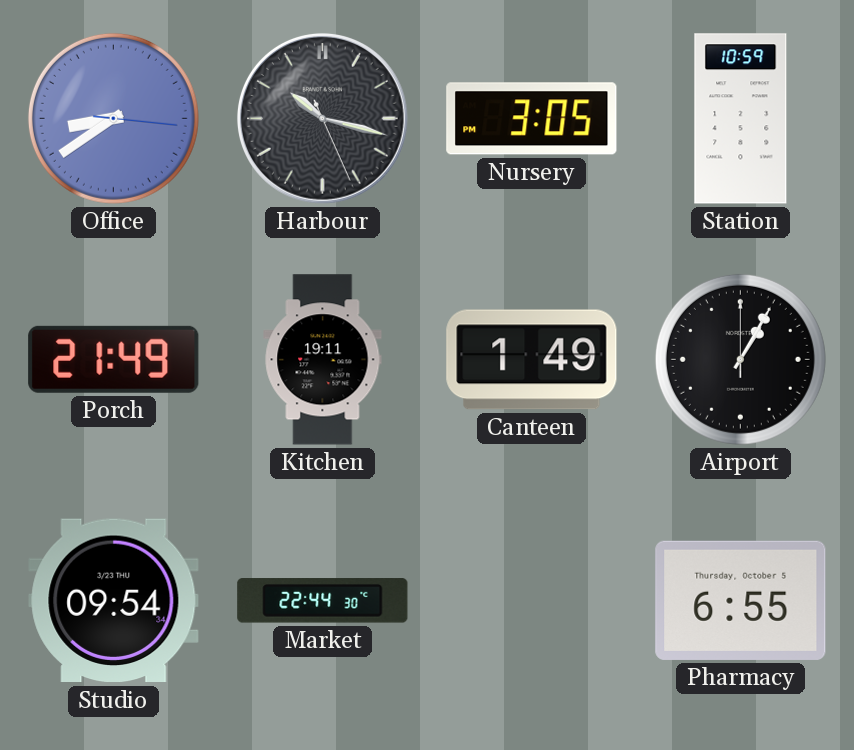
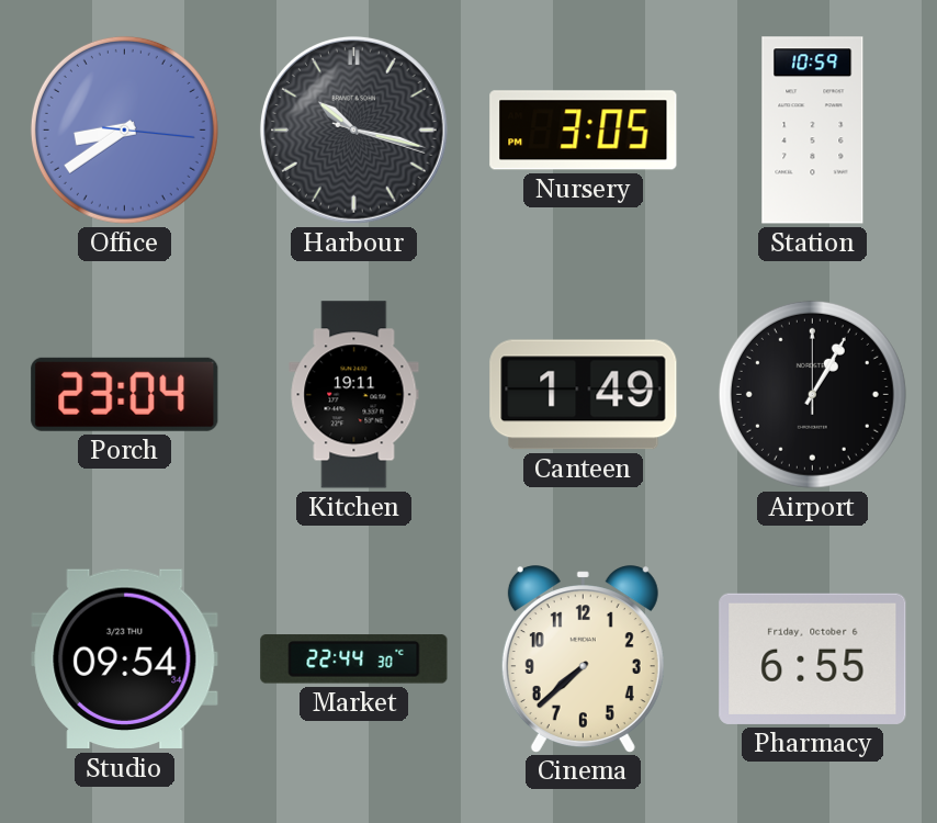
Harbour: 10:17:26 -> 10:17:18 (353, 129)
Porch: 21:49 -> 23:04 (125, 394)
Cinema: none -> 7:38 (583, 658)
Pharmacy date: Thursday, October 5 -> Friday, October 6 (813, 658)
